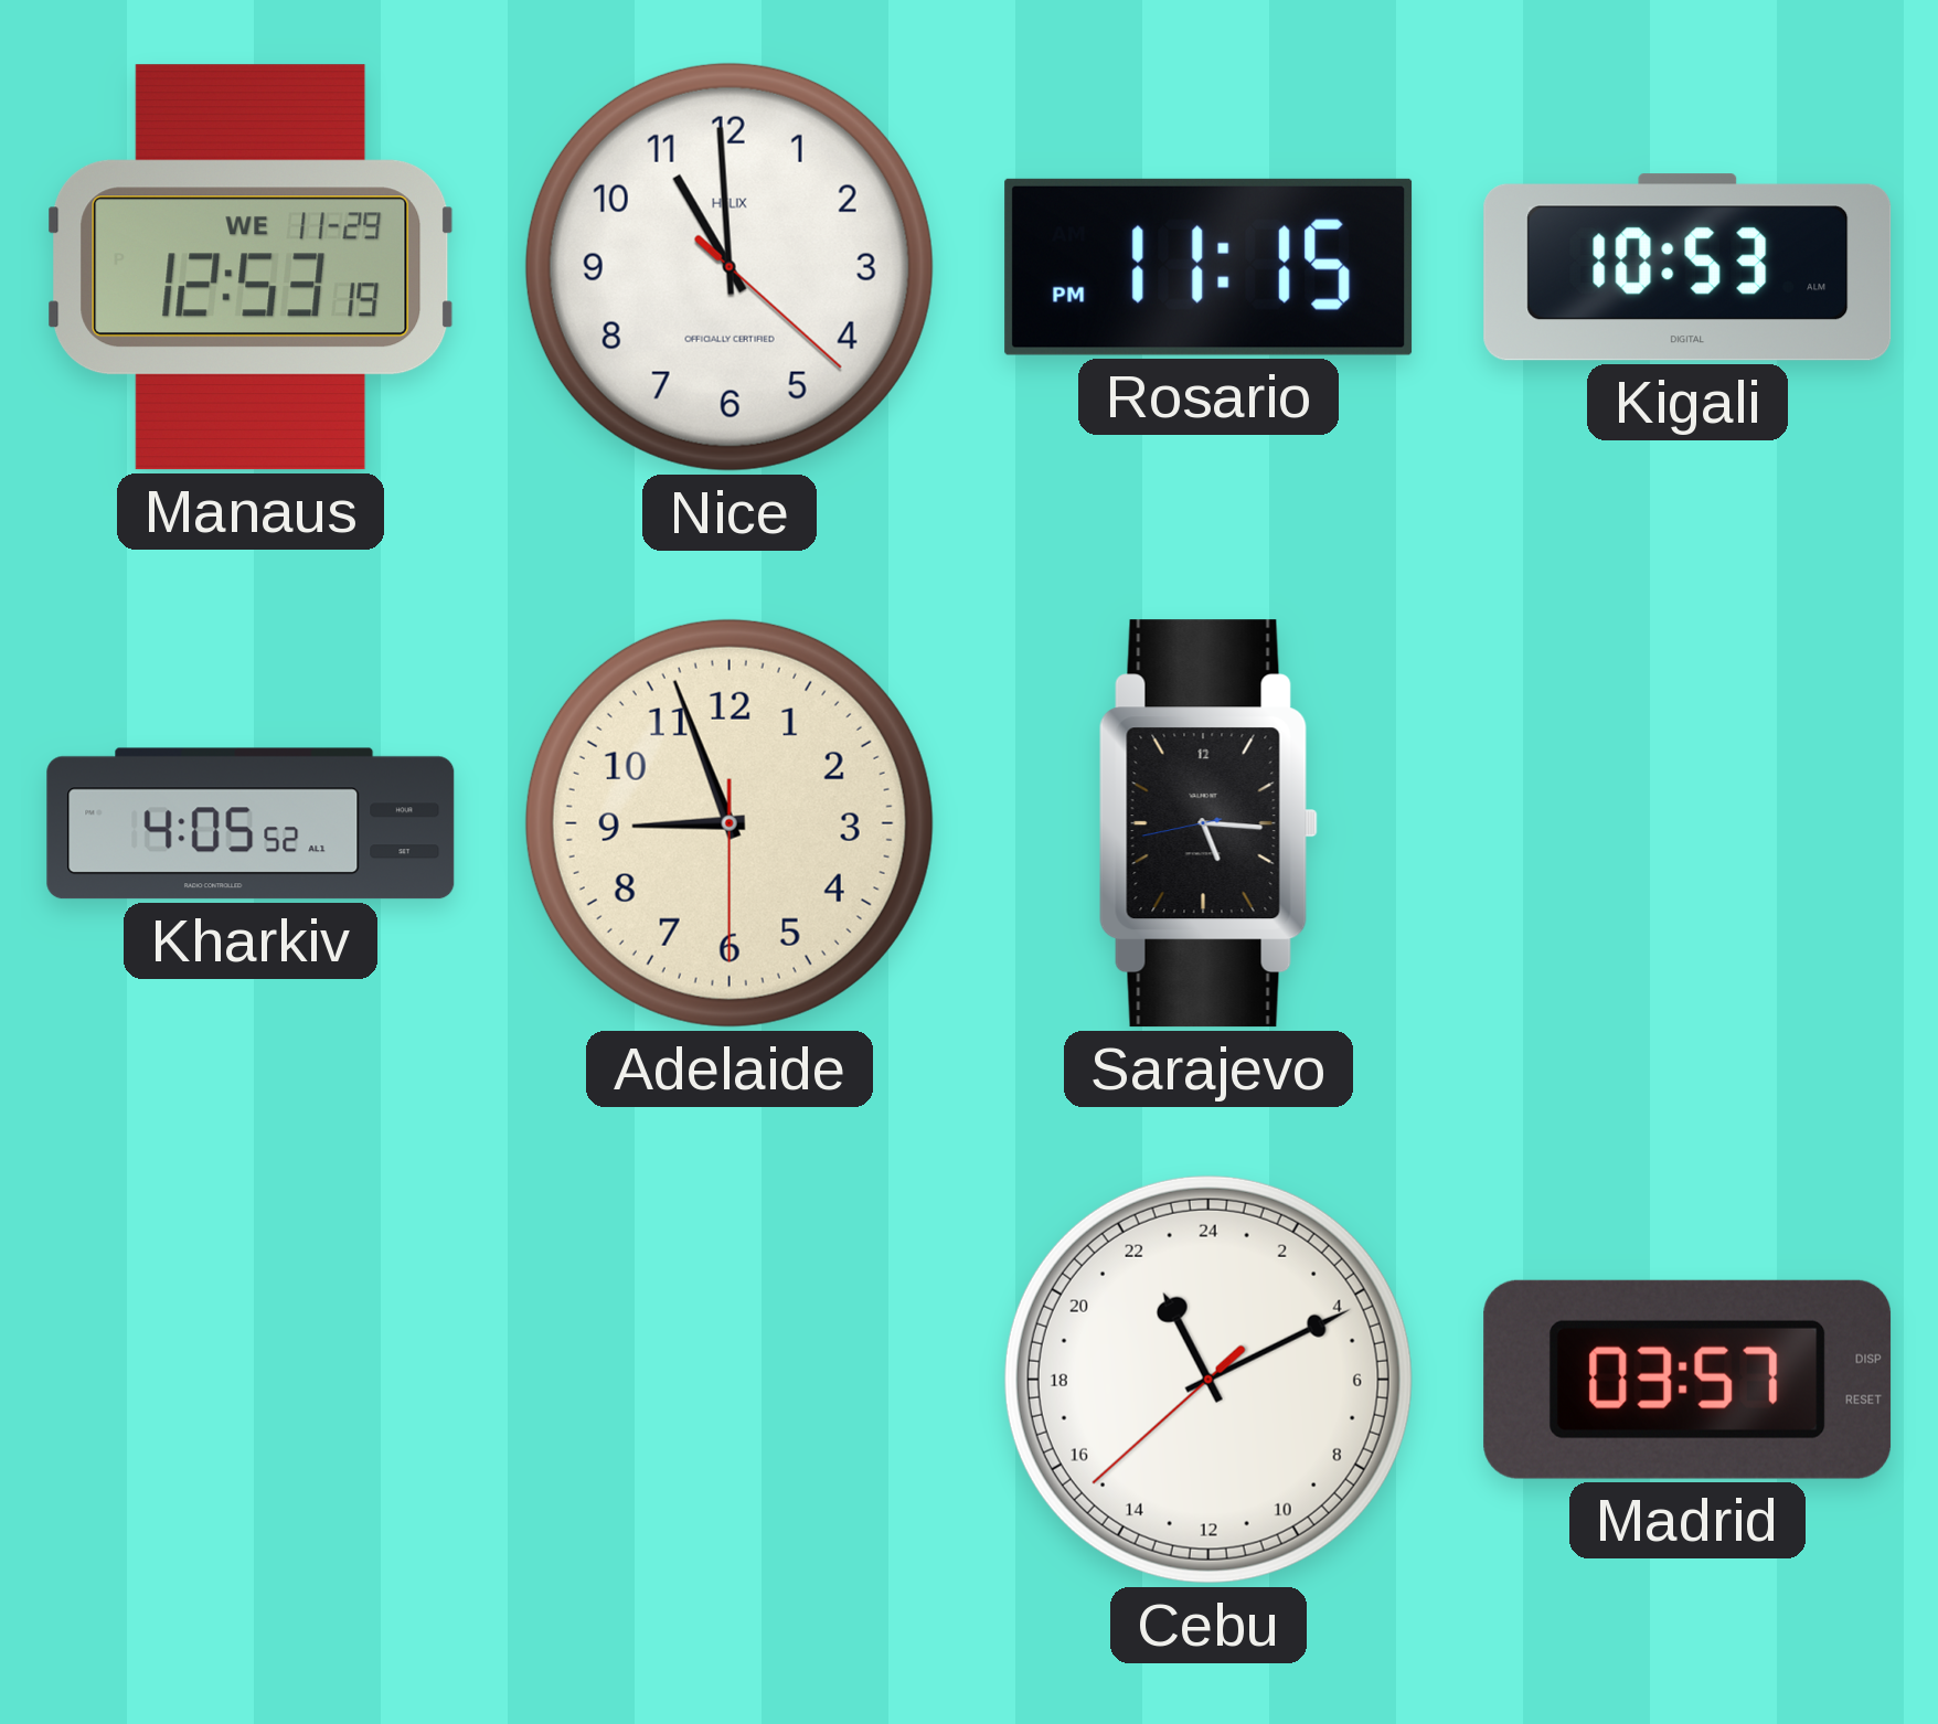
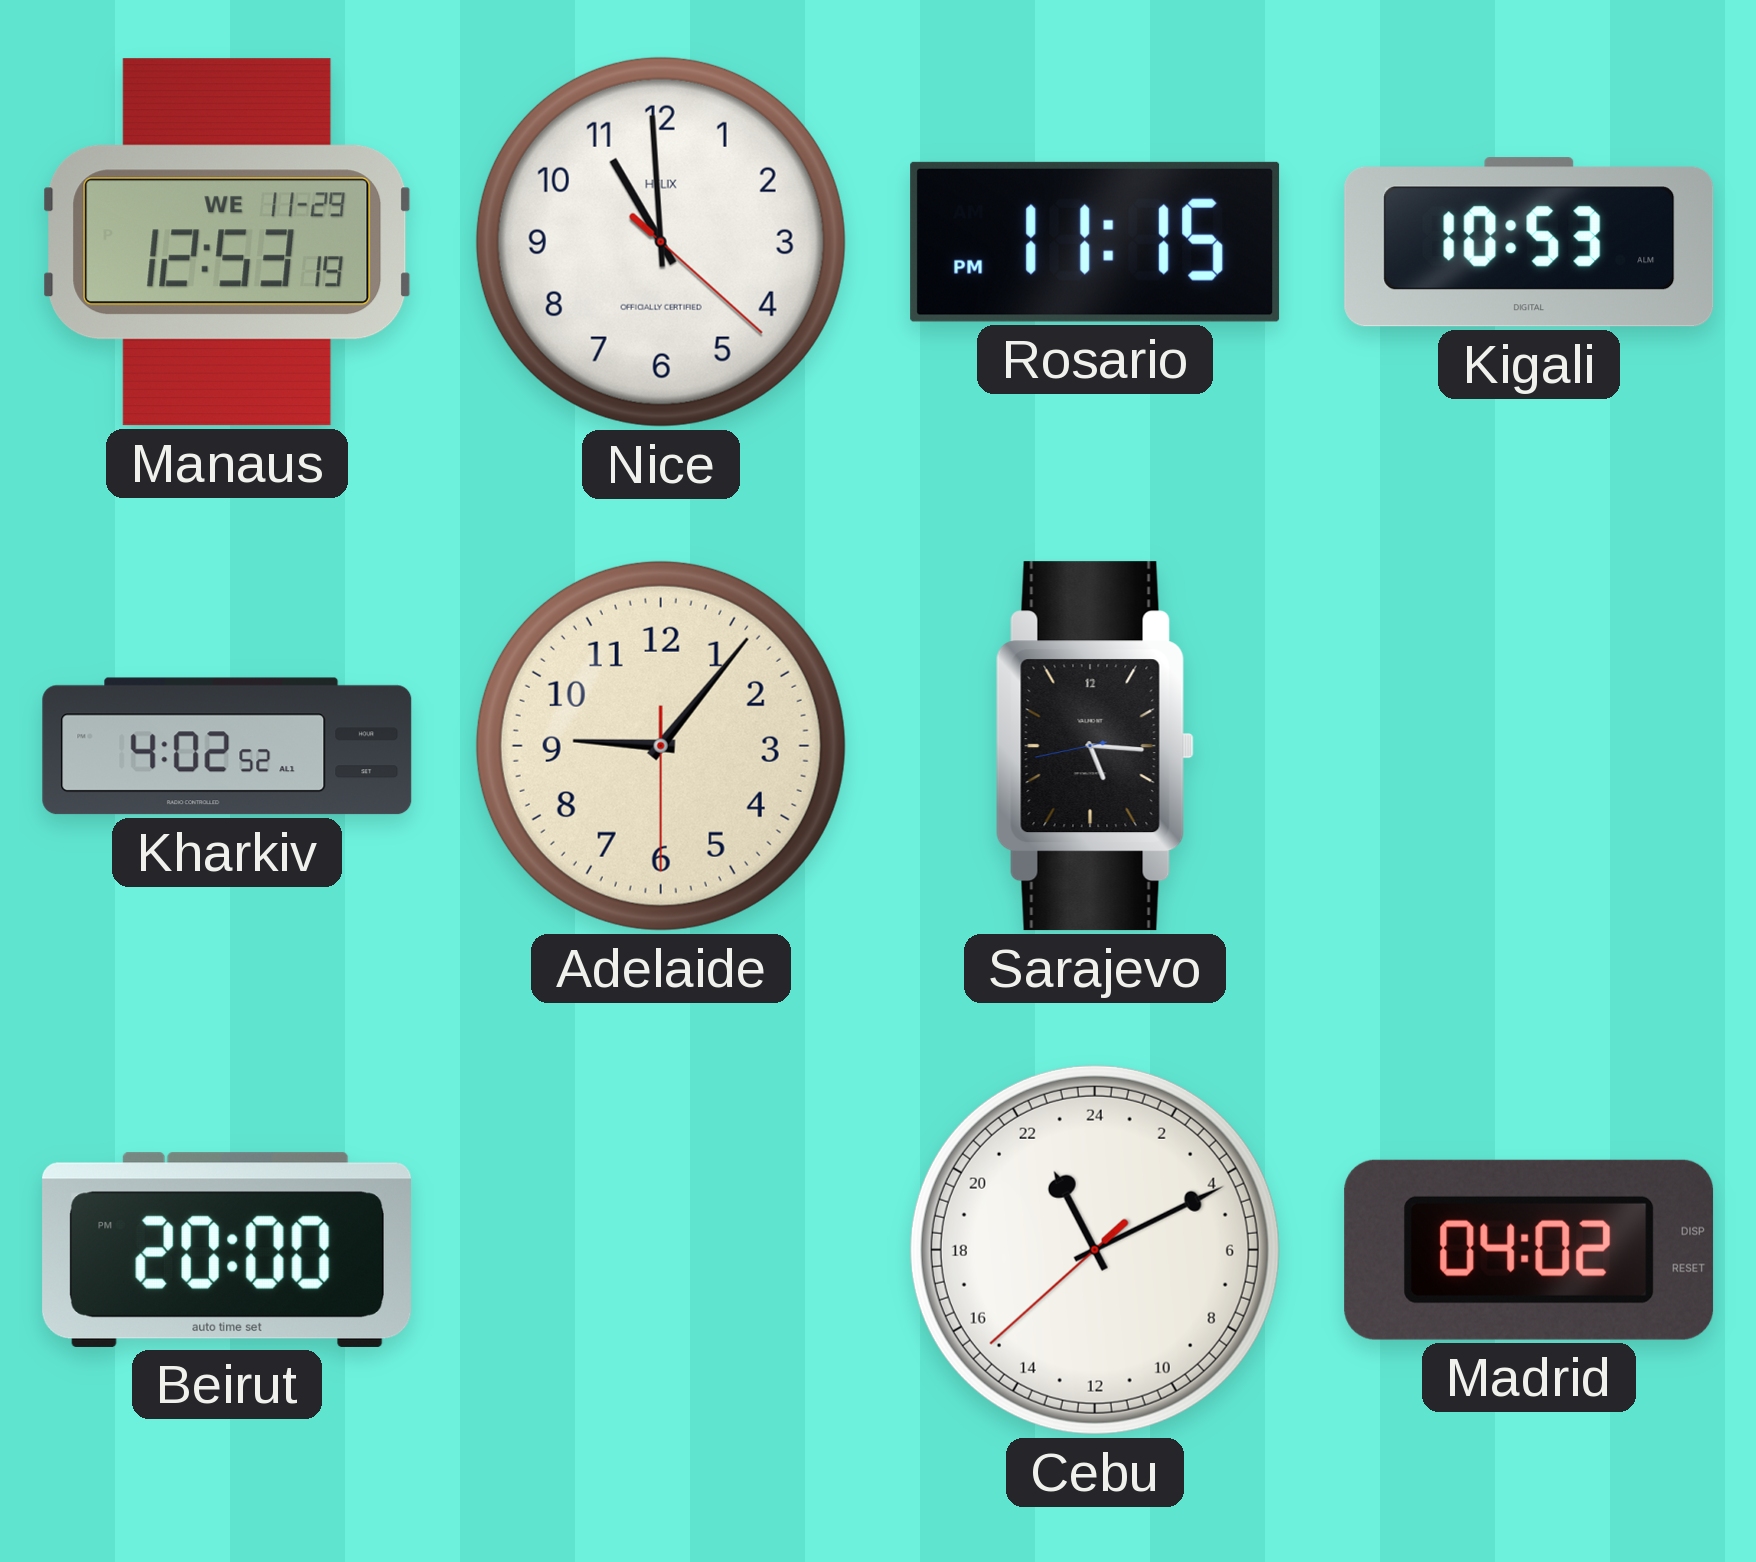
Kharkiv: 4:05 -> 4:02 (227, 746)
Adelaide: 8:56 -> 9:06 (661, 746)
Beirut: none -> 20:00 (226, 1250)
Madrid: 03:57 -> 04:02 (1529, 1250)
